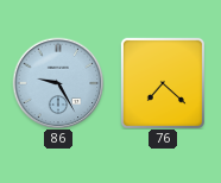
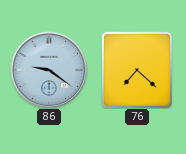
86: 9:25 -> 9:21 (49, 70)
